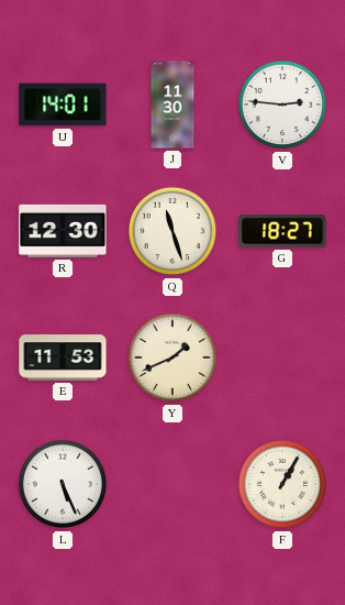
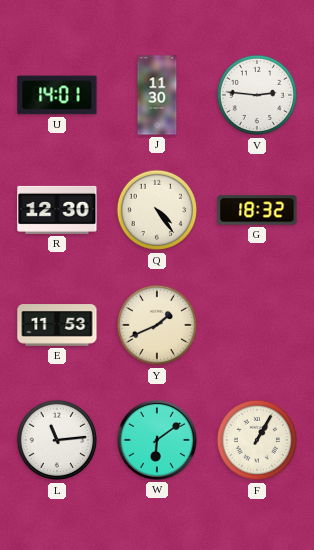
Q: 11:27 -> 4:24 (157, 210)
G: 18:27 -> 18:32 (257, 210)
L: 5:26 -> 11:14 (57, 440)
W: none -> 6:09 (157, 440)
